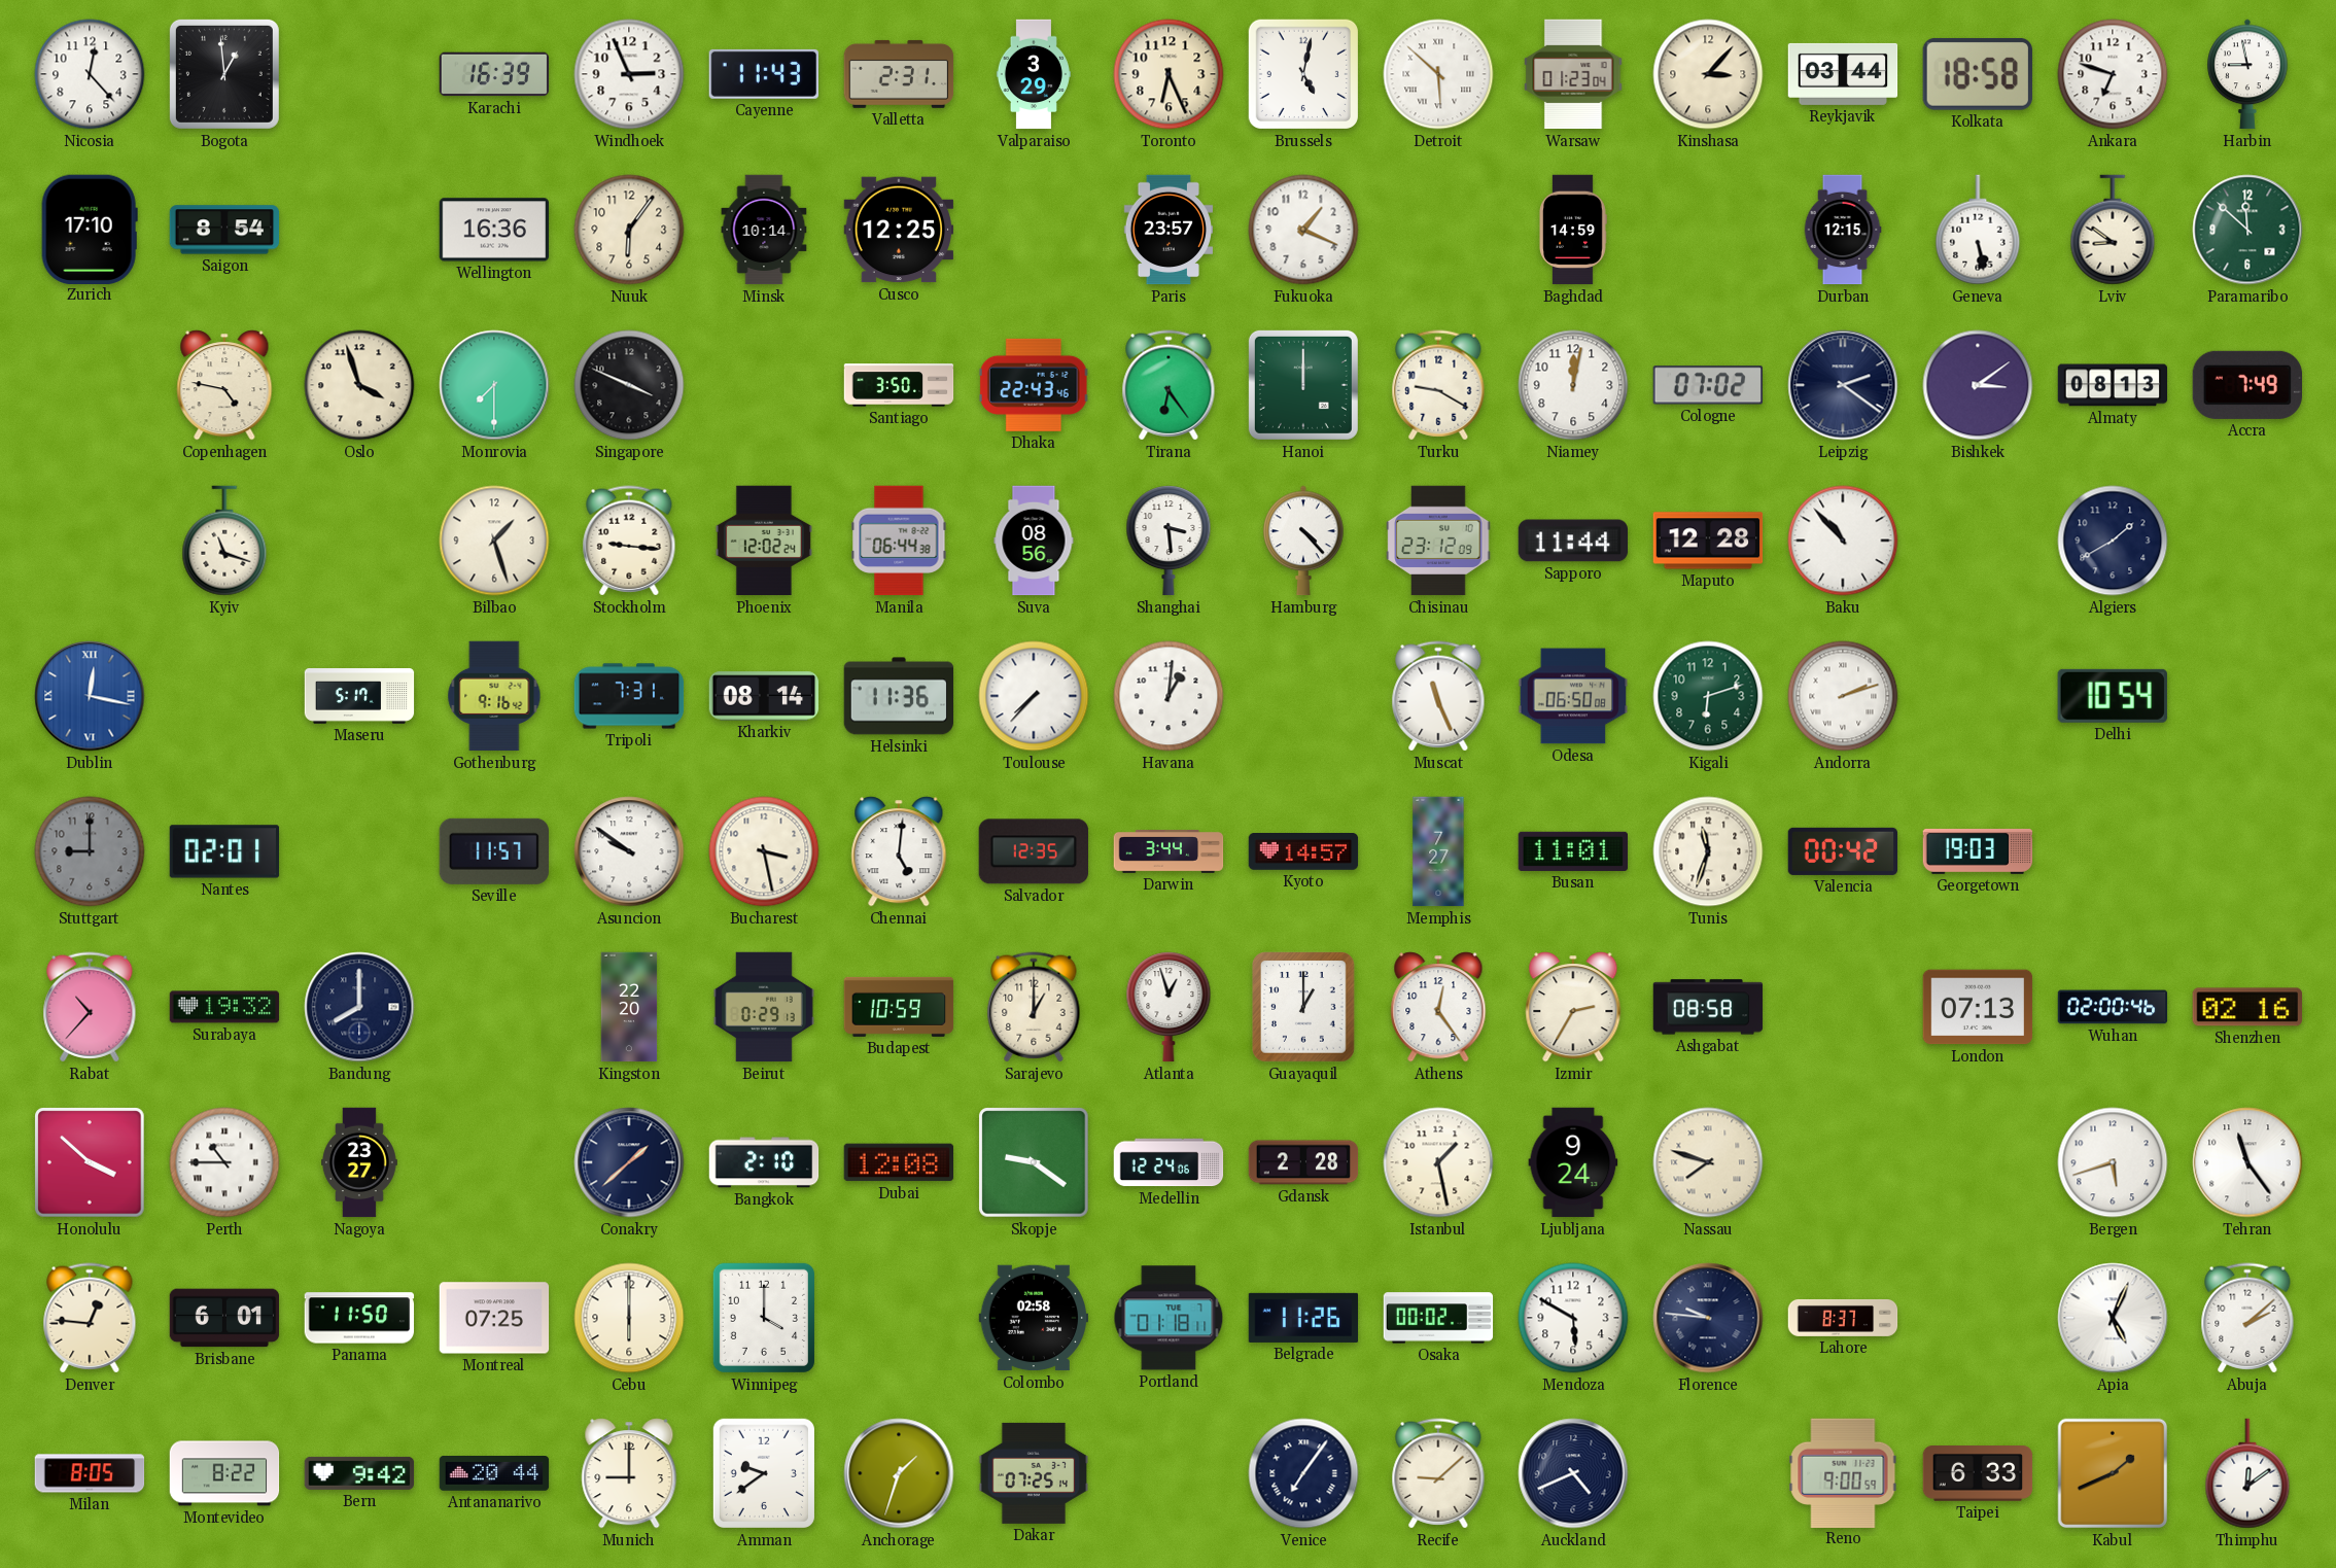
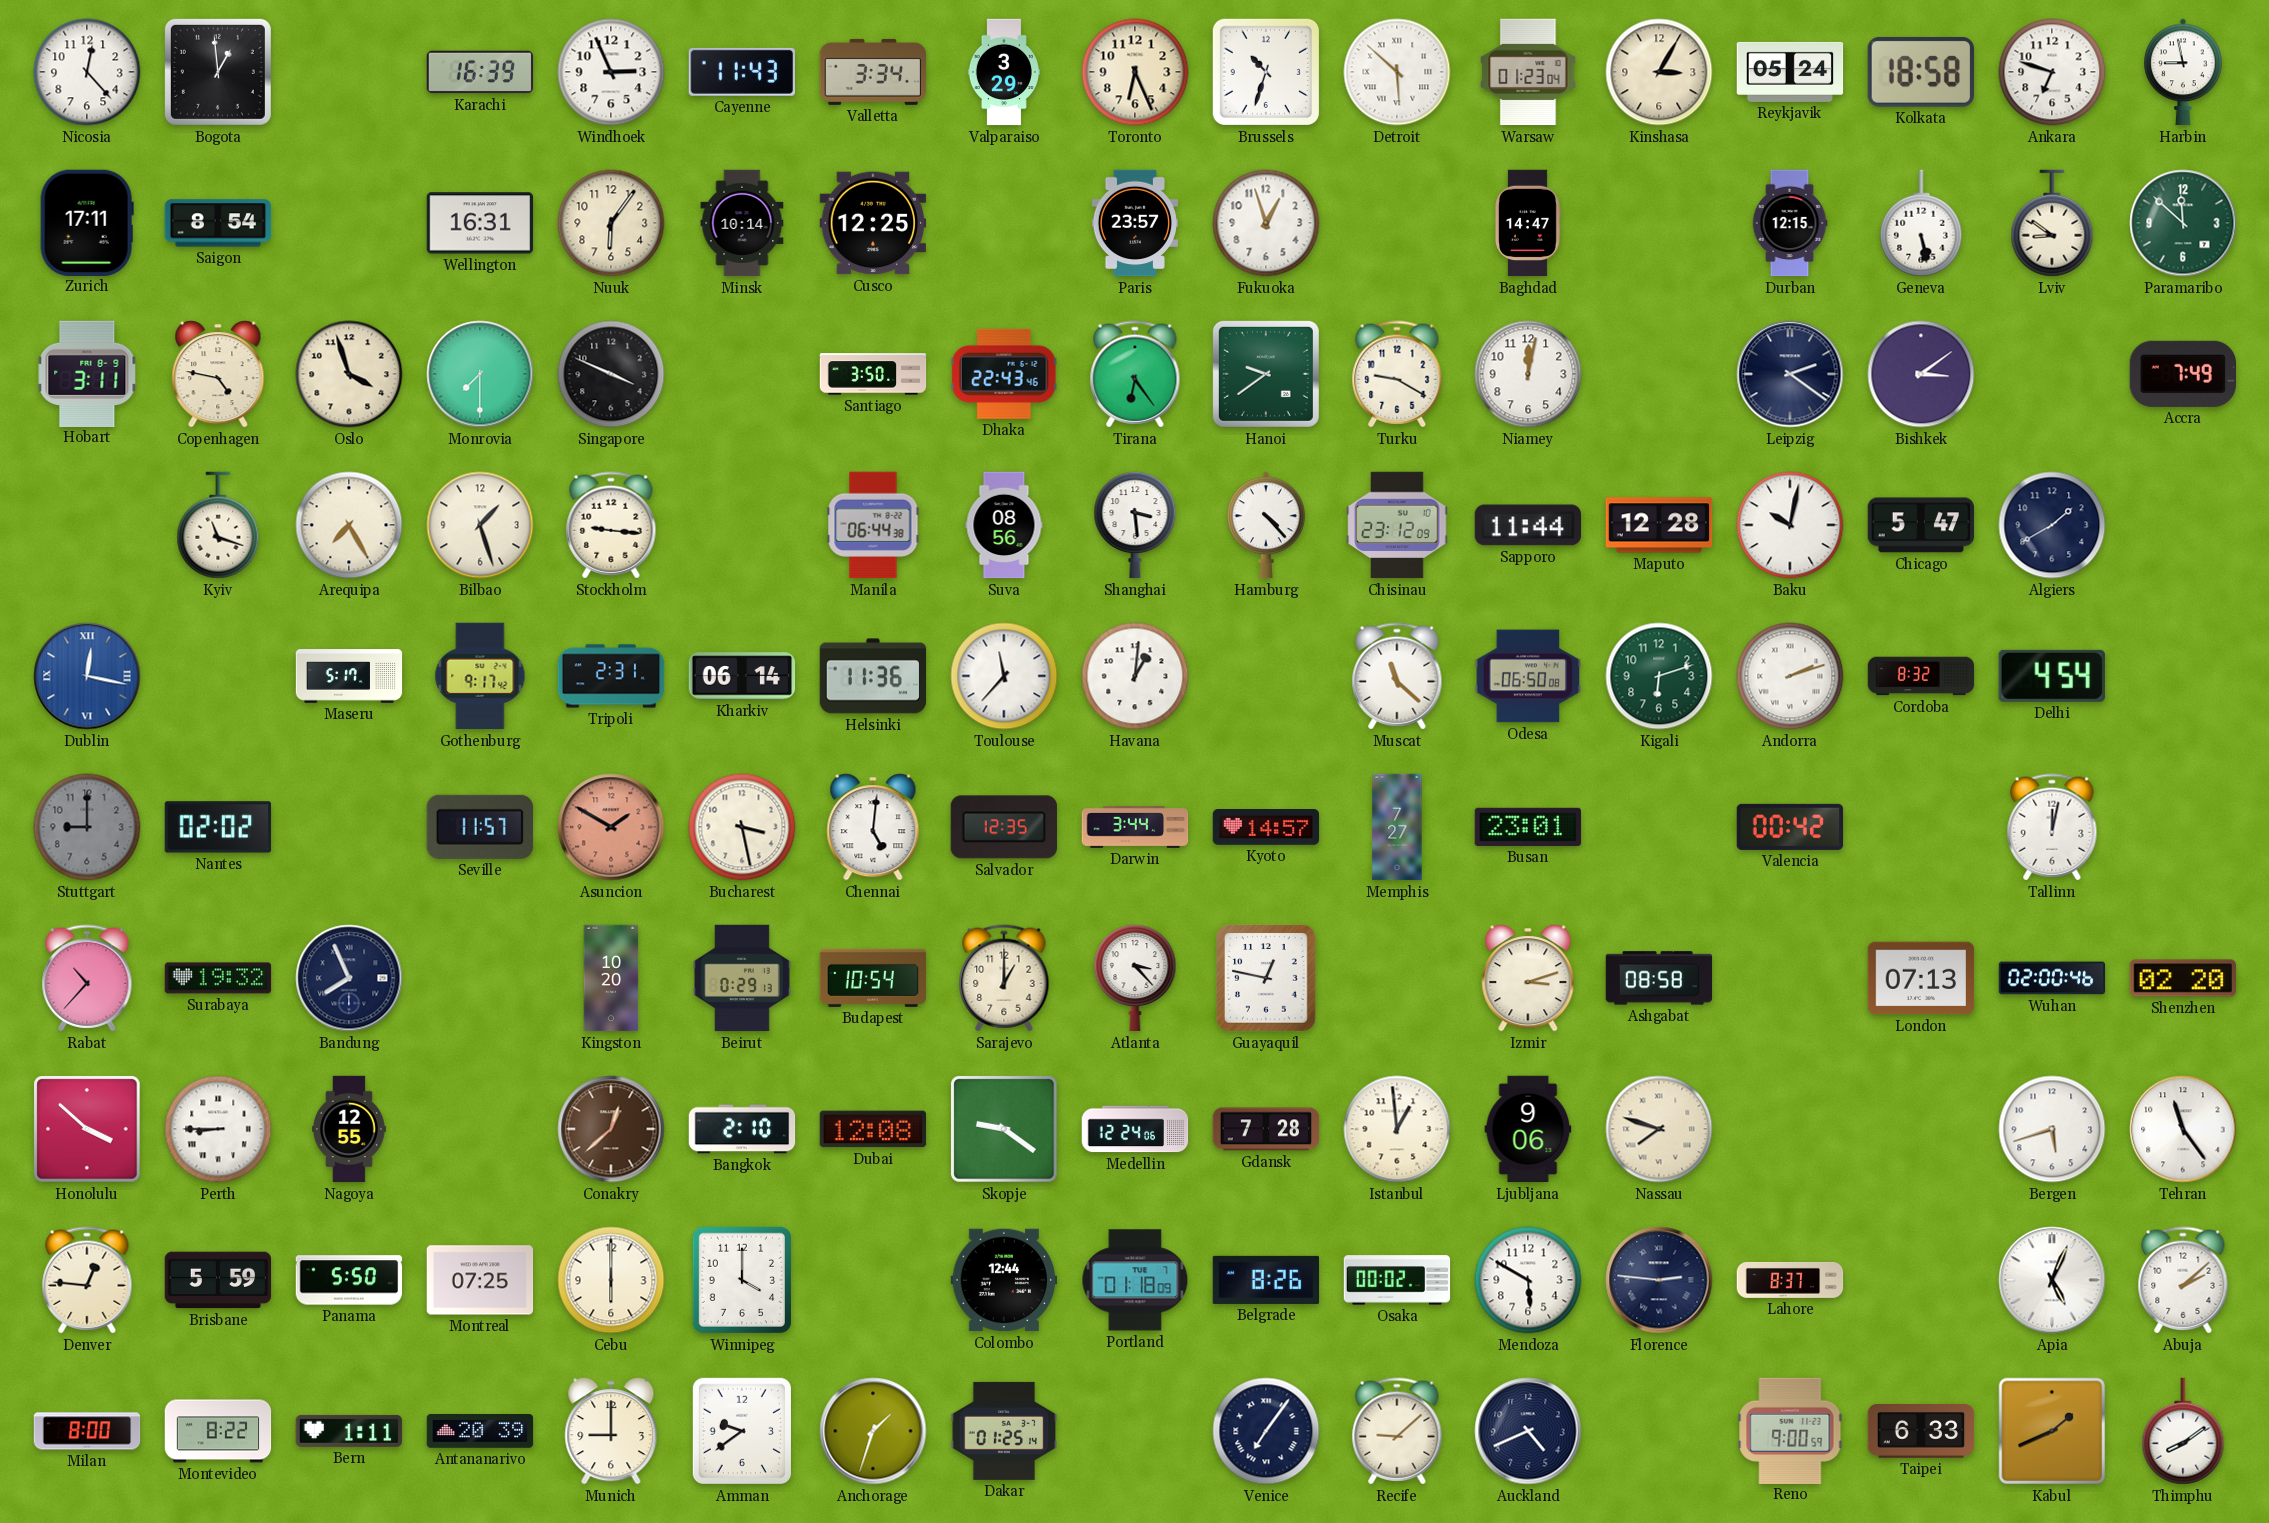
Valletta: 2:31 -> 3:34 (873, 72)
Brussels: 5:02 -> 10:33 (1266, 72)
Kinshasa: 3:07 -> 3:05 (1659, 72)
Reykjavik: 03:44 -> 05:24 (1790, 72)
Zurich: 17:10 -> 17:11 (87, 222)
Wellington: 16:36 -> 16:31 (480, 223)
Fukuoka: 1:19 -> 12:57 (1266, 223)
Baghdad: 14:59 -> 14:47 (1528, 223)
Hobart: none -> 3:11 (87, 373)
Hanoi: 12:00 -> 9:39 (1266, 374)
Cologne: 07:02 -> none (1707, 385)
Almaty: 08:13 -> none (2113, 385)
Arequipa: none -> 7:25 (349, 525)
Phoenix: 12:02 -> none (764, 541)
Baku: 10:53 -> 10:02 (1790, 525)
Chicago: none -> 5:47 (1921, 525)
Gothenburg: 9:16 -> 9:17 (480, 676)
Tripoli: 7:31 -> 2:31 (611, 676)
Kharkiv: 08:14 -> 06:14 (742, 676)
Toulouse: 7:37 -> 11:37 (1004, 676)
Muscat: 11:26 -> 11:22 (1397, 676)
Cordoba: none -> 8:32 (1921, 676)
Delhi: 10:54 -> 4:54 (2052, 676)
Nantes: 02:01 -> 02:02 (218, 827)
Asuncion: 9:51 -> 1:50 (611, 827)
Asuncion dial: white -> salmon (611, 827)
Busan: 11:01 -> 23:01 (1528, 827)
Tunis: 11:33 -> none (1708, 851)
Georgetown: 19:03 -> none (1978, 851)
Tallinn: none -> 12:02 (2052, 827)
Bandung: 8:00 -> 7:56 (349, 978)
Kingston: 22:20 -> 10:20 (611, 978)
Budapest: 10:59 -> 10:54 (873, 978)
Atlanta: 12:57 -> 3:23 (1135, 978)
Guayaquil: 1:00 -> 12:47 (1266, 978)
Athens: 12:24 -> none (1438, 1007)
Izmir: 2:35 -> 3:12 (1528, 978)
Shenzhen: 02:16 -> 02:20 (2182, 978)
Perth: 10:45 -> 8:45 (218, 1129)
Nagoya: 23:27 -> 12:55 (350, 1129)
Conakry: 1:38 -> 12:38 (611, 1129)
Conakry dial: navy -> brown (611, 1129)
Gdansk: 2:28 -> 7:28 (1266, 1129)
Istanbul: 1:28 -> 12:59 (1397, 1129)
Ljubljana: 9:24 -> 9:06 (1528, 1129)
Brisbane: 6:01 -> 5:59 (218, 1280)
Panama: 11:50 -> 5:50 (349, 1280)
Colombo: 02:58 -> 12:44 (1004, 1280)
Portland: 01:18:11 -> 01:18:09 (1135, 1280)
Belgrade: 11:26 -> 8:26 (1266, 1280)
Florence: 9:46 -> 2:46 (1659, 1280)
Milan: 8:05 -> 8:00 (87, 1431)
Bern: 9:42 -> 1:11 (349, 1431)
Antananarivo: 20:44 -> 20:39 (480, 1432)
Dakar: 07:25 -> 01:25 (1004, 1431)
Thimphu: 12:09 -> 8:09 (2183, 1431)
